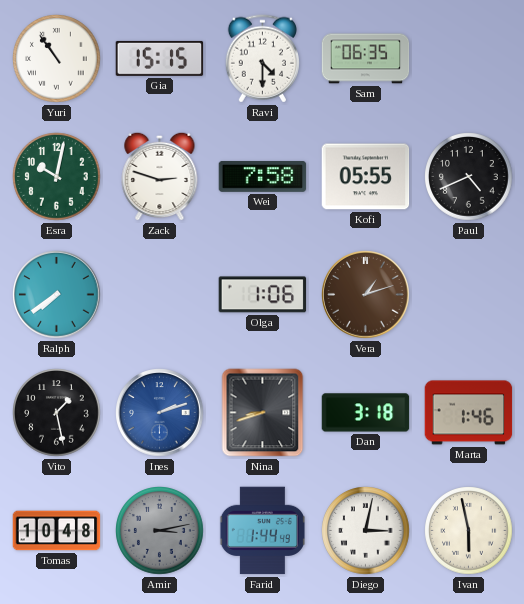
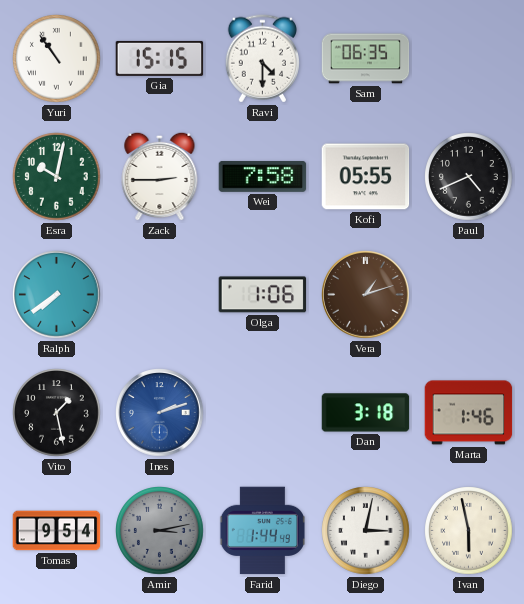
Zack: 2:48 -> 2:45 (160, 176)
Nina: 8:42 -> none (263, 413)
Tomas: 10:48 -> 9:54 (57, 531)
